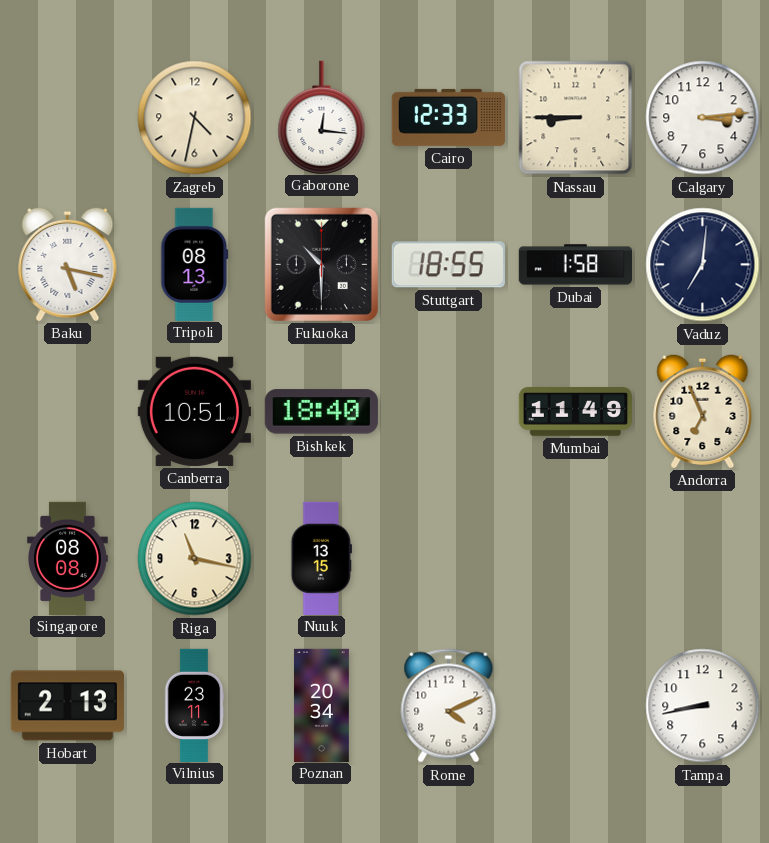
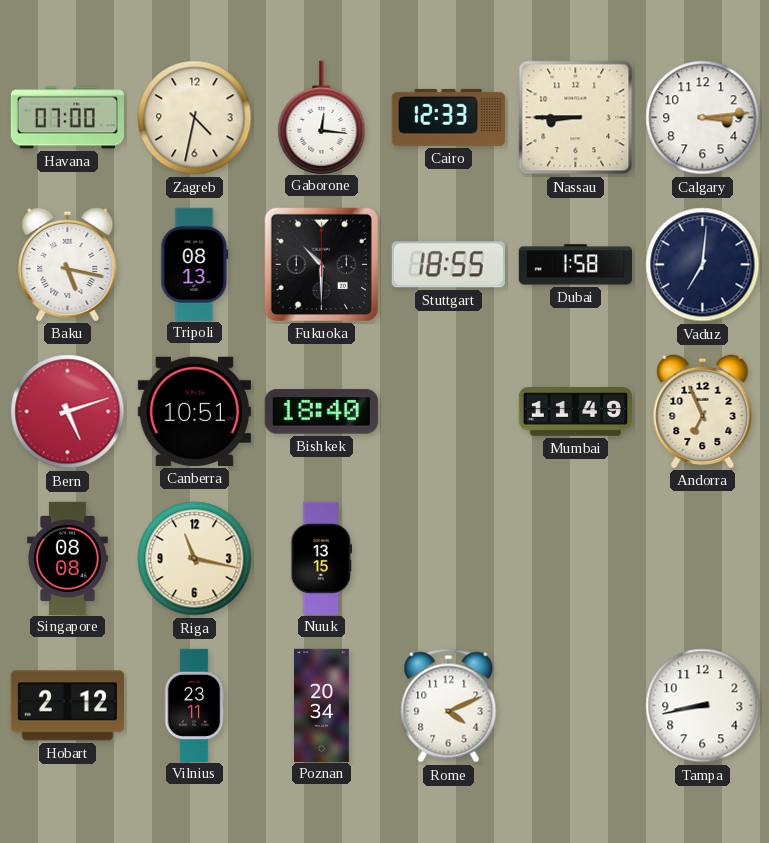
Havana: none -> 07:00 (67, 118)
Bern: none -> 5:12 (68, 412)
Hobart: 2:13 -> 2:12 (67, 706)
